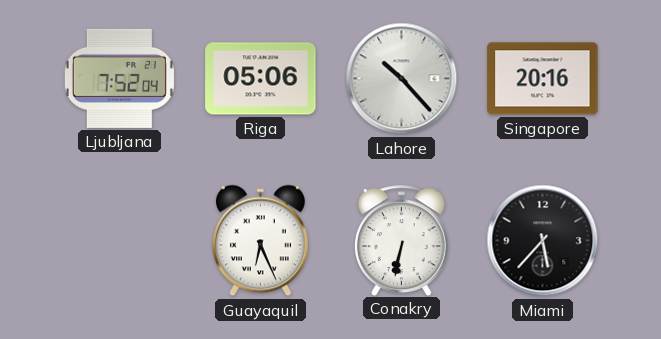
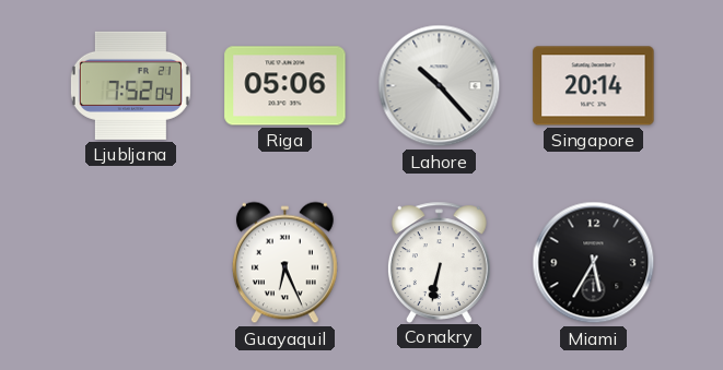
Singapore: 20:16 -> 20:14 (594, 86)
Miami: 5:37 -> 5:35 (594, 263)
